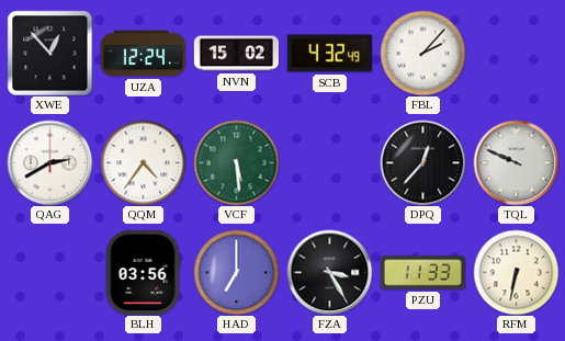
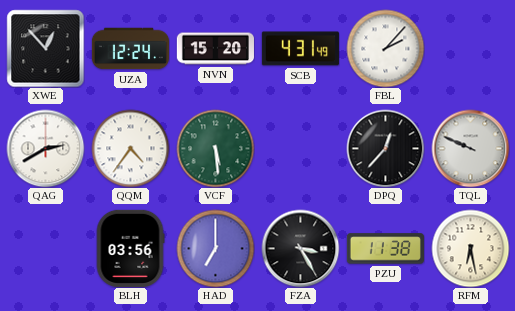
NVN: 15:02 -> 15:20 (215, 49)
SCB: 4:32 -> 4:31 (300, 49)
PZU: 11:33 -> 11:38 (385, 249)
RFM: 6:32 -> 6:28 (470, 248)
